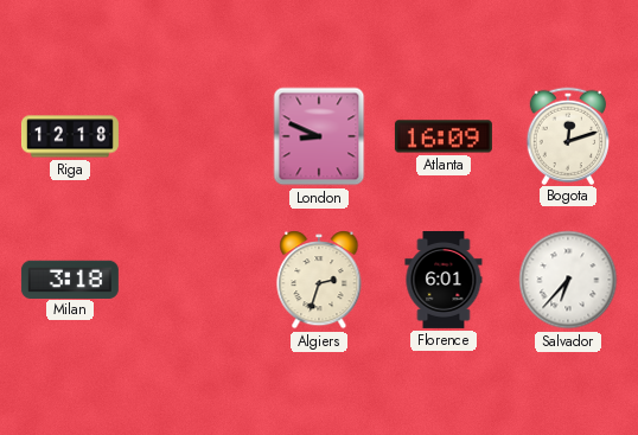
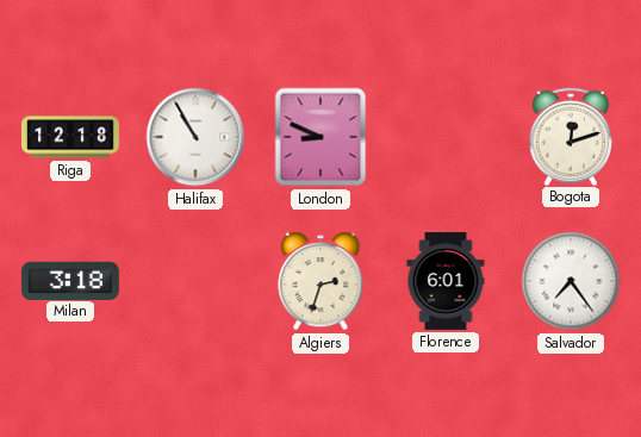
Halifax: none -> 10:55 (195, 137)
Atlanta: 16:09 -> none (444, 136)
Salvador: 6:37 -> 7:24 (571, 281)
